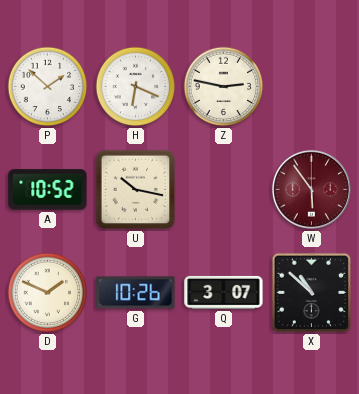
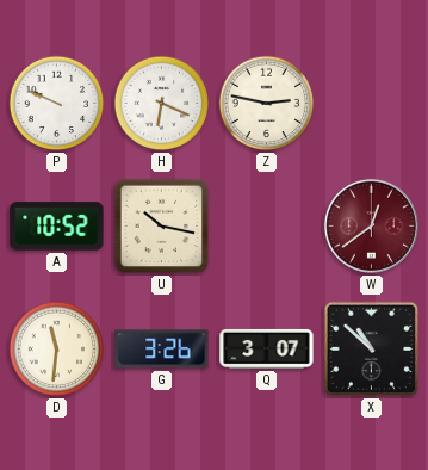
P: 1:52 -> 9:49 (57, 104)
W: 5:54 -> 12:39 (371, 225)
D: 1:49 -> 11:31 (57, 350)
G: 10:26 -> 3:26 (162, 350)
